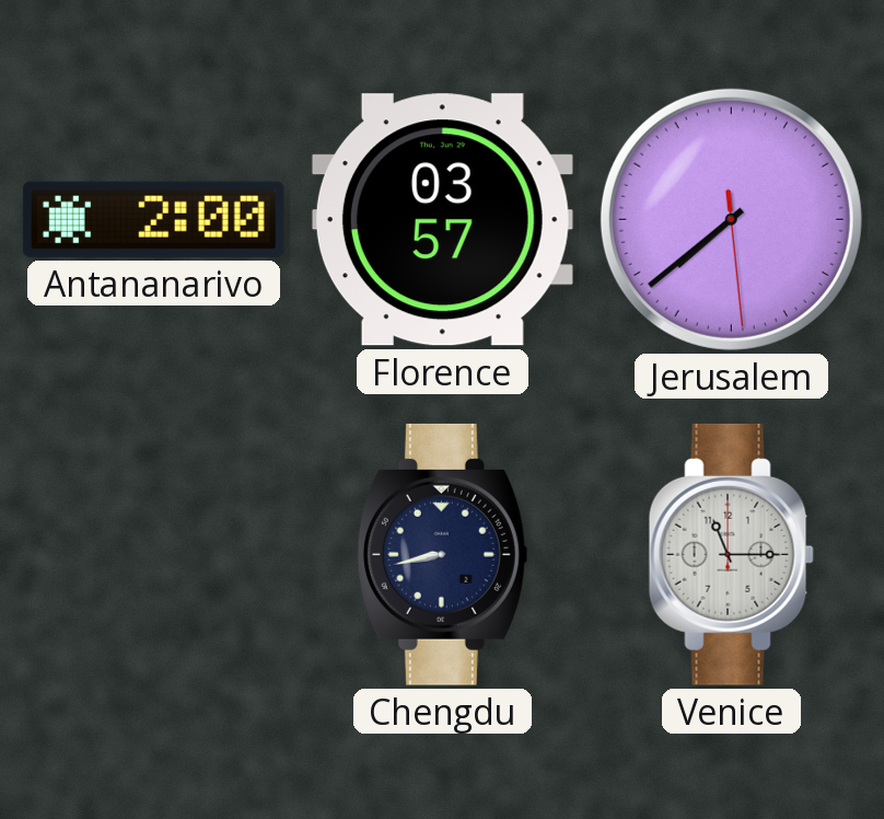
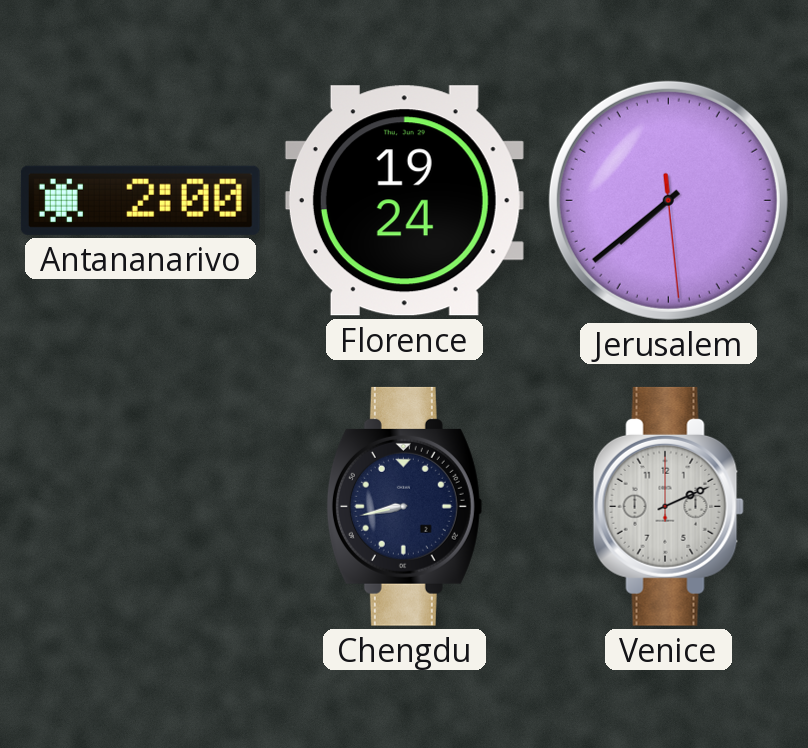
Florence: 03:57 -> 19:24 (404, 201)
Venice: 11:15 -> 2:11 (668, 506)
